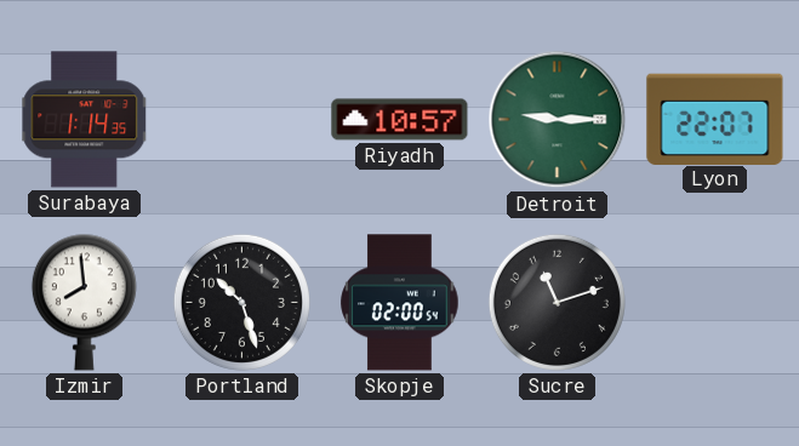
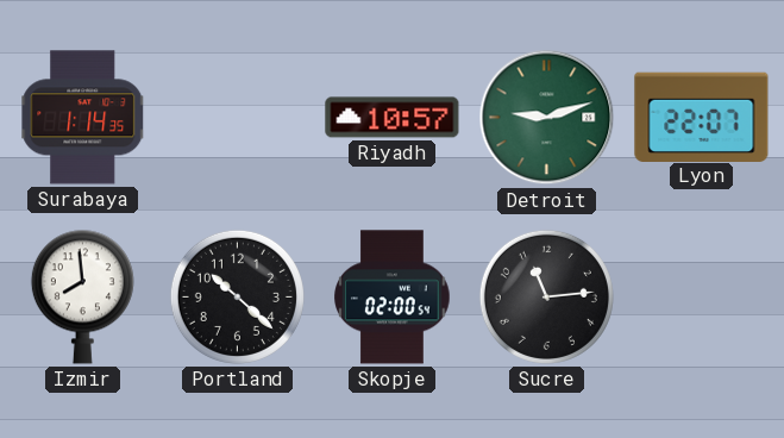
Detroit: 9:15 -> 9:12 (547, 118)
Portland: 10:27 -> 10:22 (237, 296)
Sucre: 11:12 -> 11:14 (546, 296)
